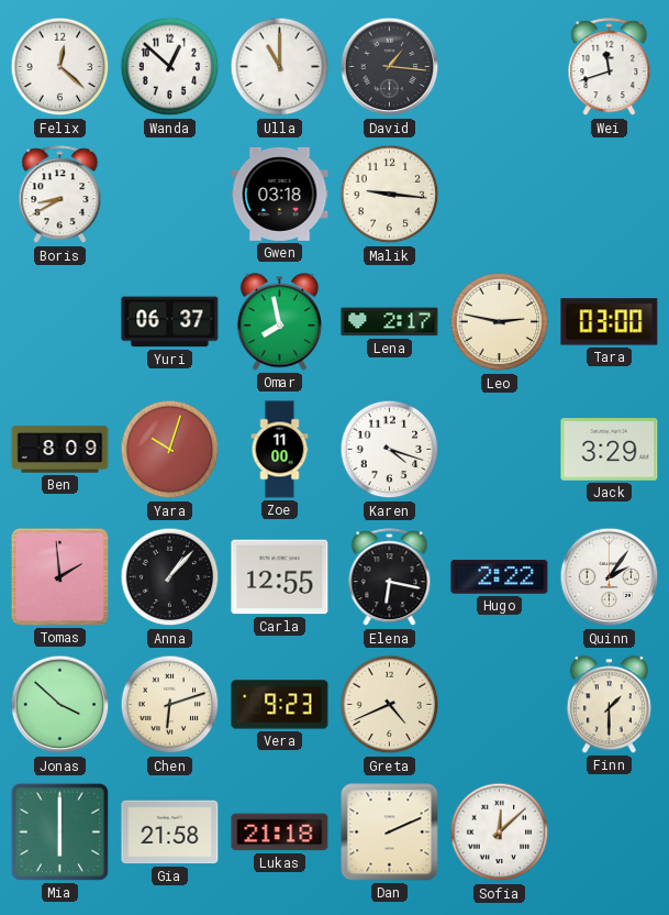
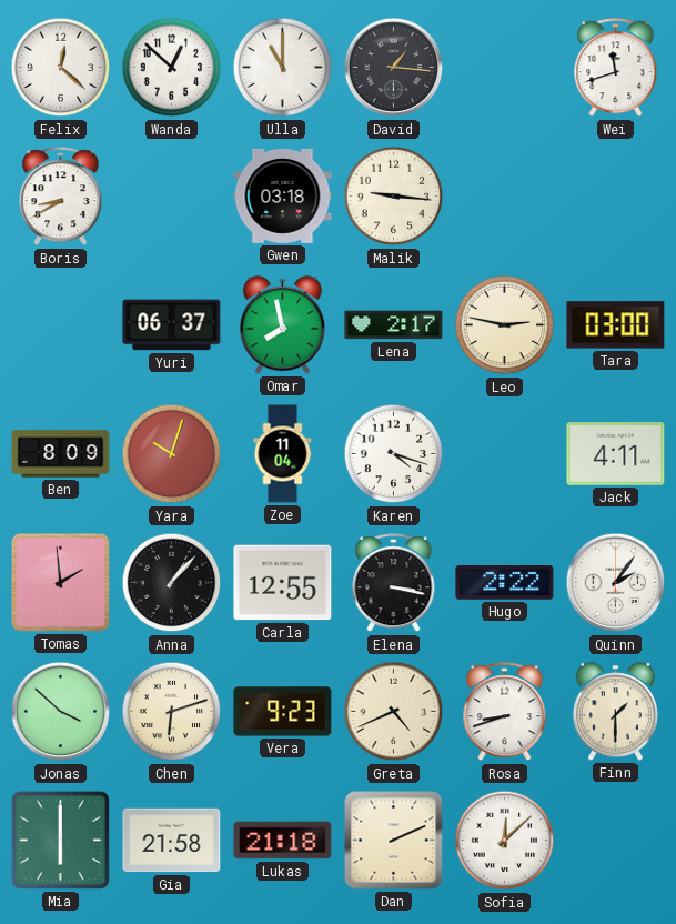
Zoe: 11:00 -> 11:04 (283, 454)
Jack: 3:29 -> 4:11 (616, 454)
Elena: 6:17 -> 3:17 (394, 583)
Rosa: none -> 8:42 (505, 712)
